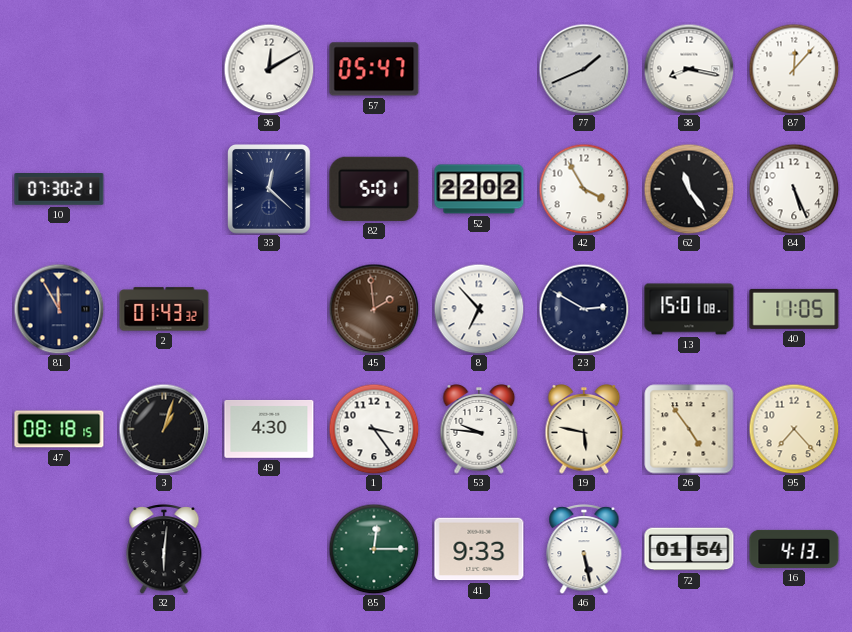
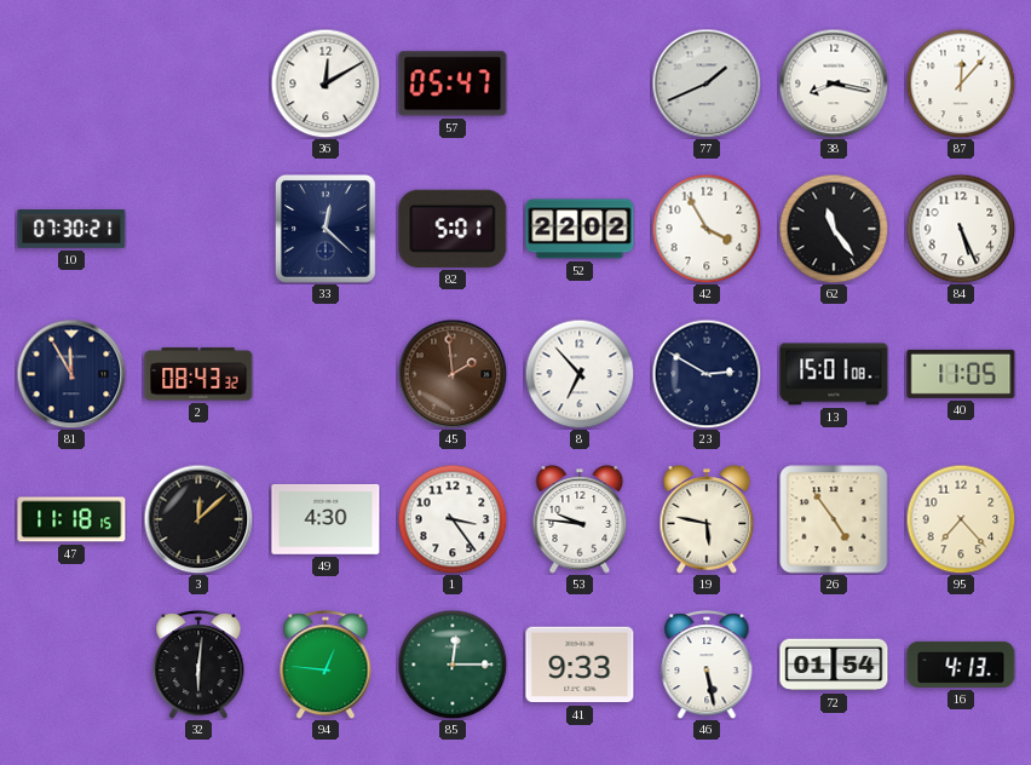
2: 01:43 -> 08:43 (198, 374)
47: 08:18 -> 11:18 (71, 519)
3: 1:03 -> 12:08 (198, 519)
94: none -> 12:46 (326, 665)
